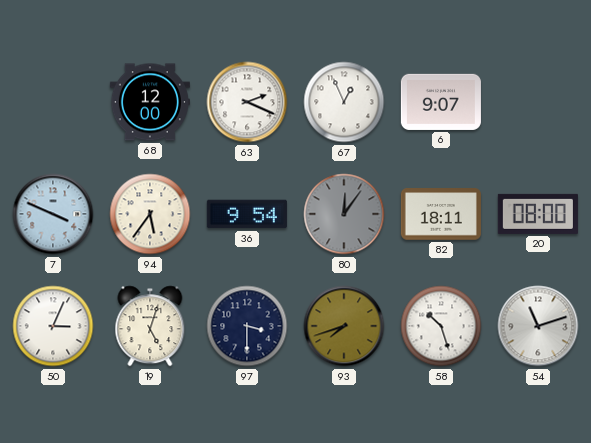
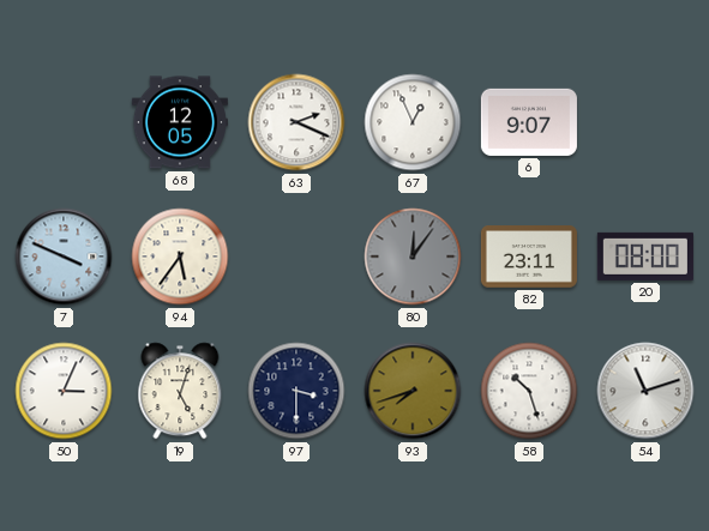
68: 12:00 -> 12:05 (180, 122)
36: 9:54 -> none (247, 214)
82: 18:11 -> 23:11 (529, 257)
